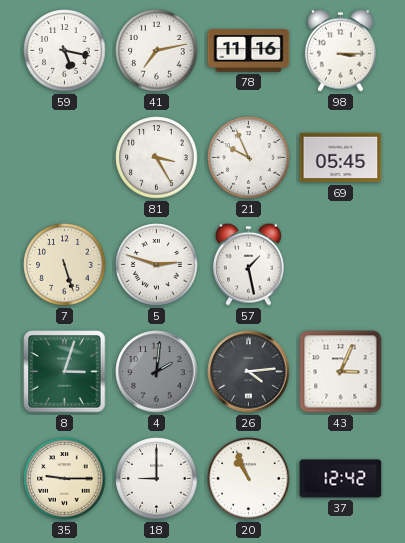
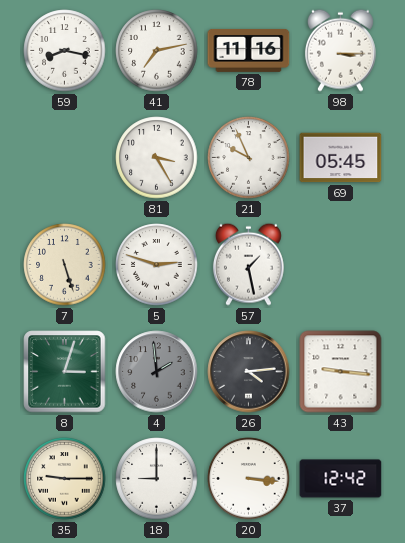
59: 5:17 -> 8:17 (65, 51)
4: 2:01 -> 1:59 (157, 372)
43: 3:04 -> 9:16 (341, 372)
20: 10:56 -> 3:16 (249, 479)
